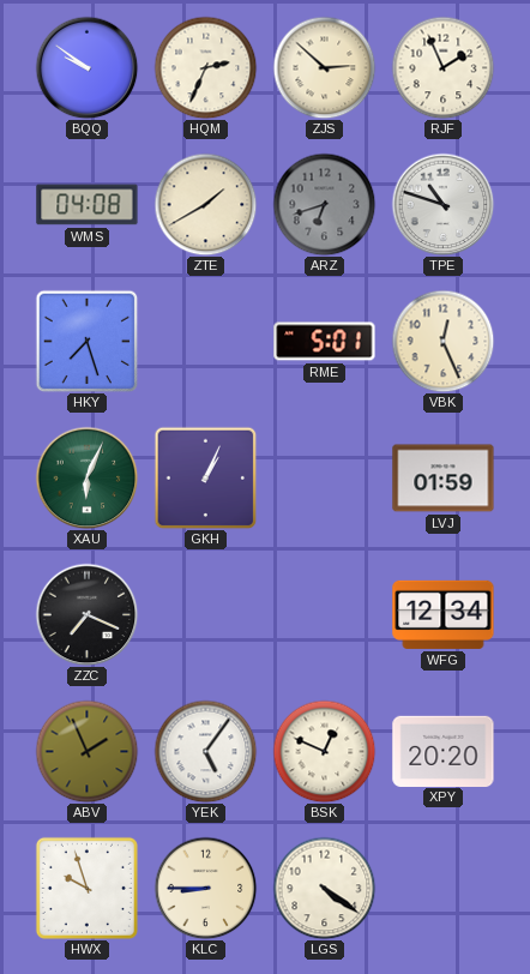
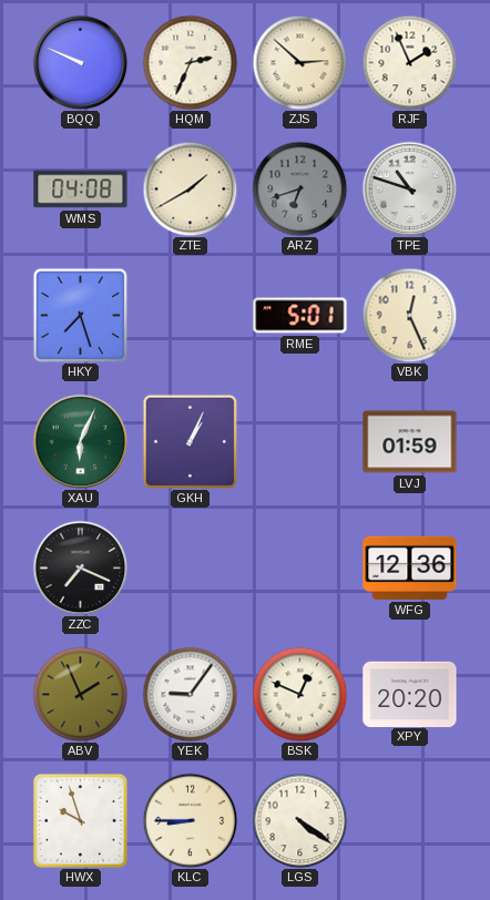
BQQ: 9:51 -> 9:49 (80, 62)
WFG: 12:34 -> 12:36 (410, 567)
YEK: 5:06 -> 9:06 (190, 694)
